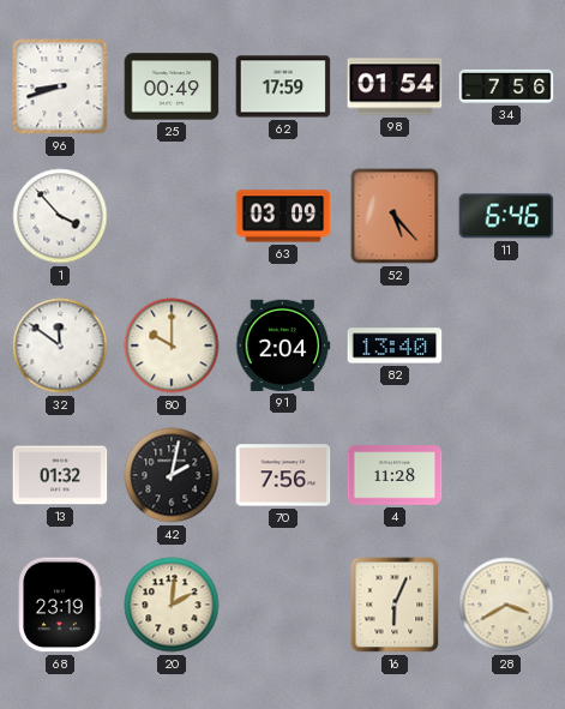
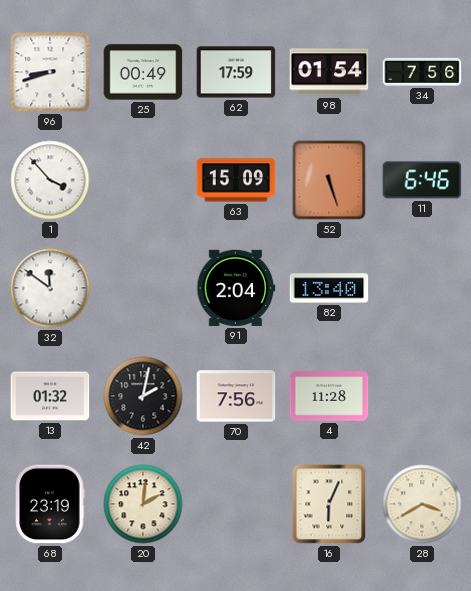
63: 03:09 -> 15:09 (236, 180)
52: 5:23 -> 5:27 (329, 180)
80: 10:00 -> none (172, 346)
